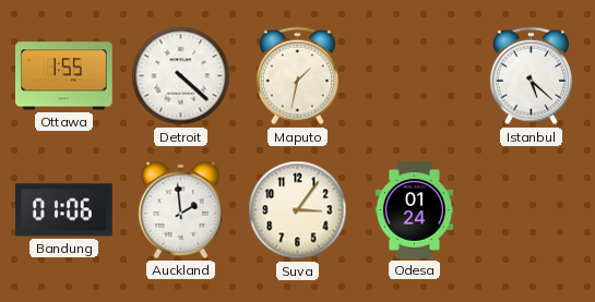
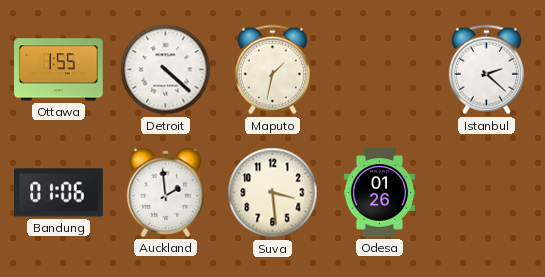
Istanbul: 5:22 -> 2:22 (486, 70)
Suva: 3:06 -> 3:29 (273, 193)
Odesa: 01:24 -> 01:26 (380, 193)
